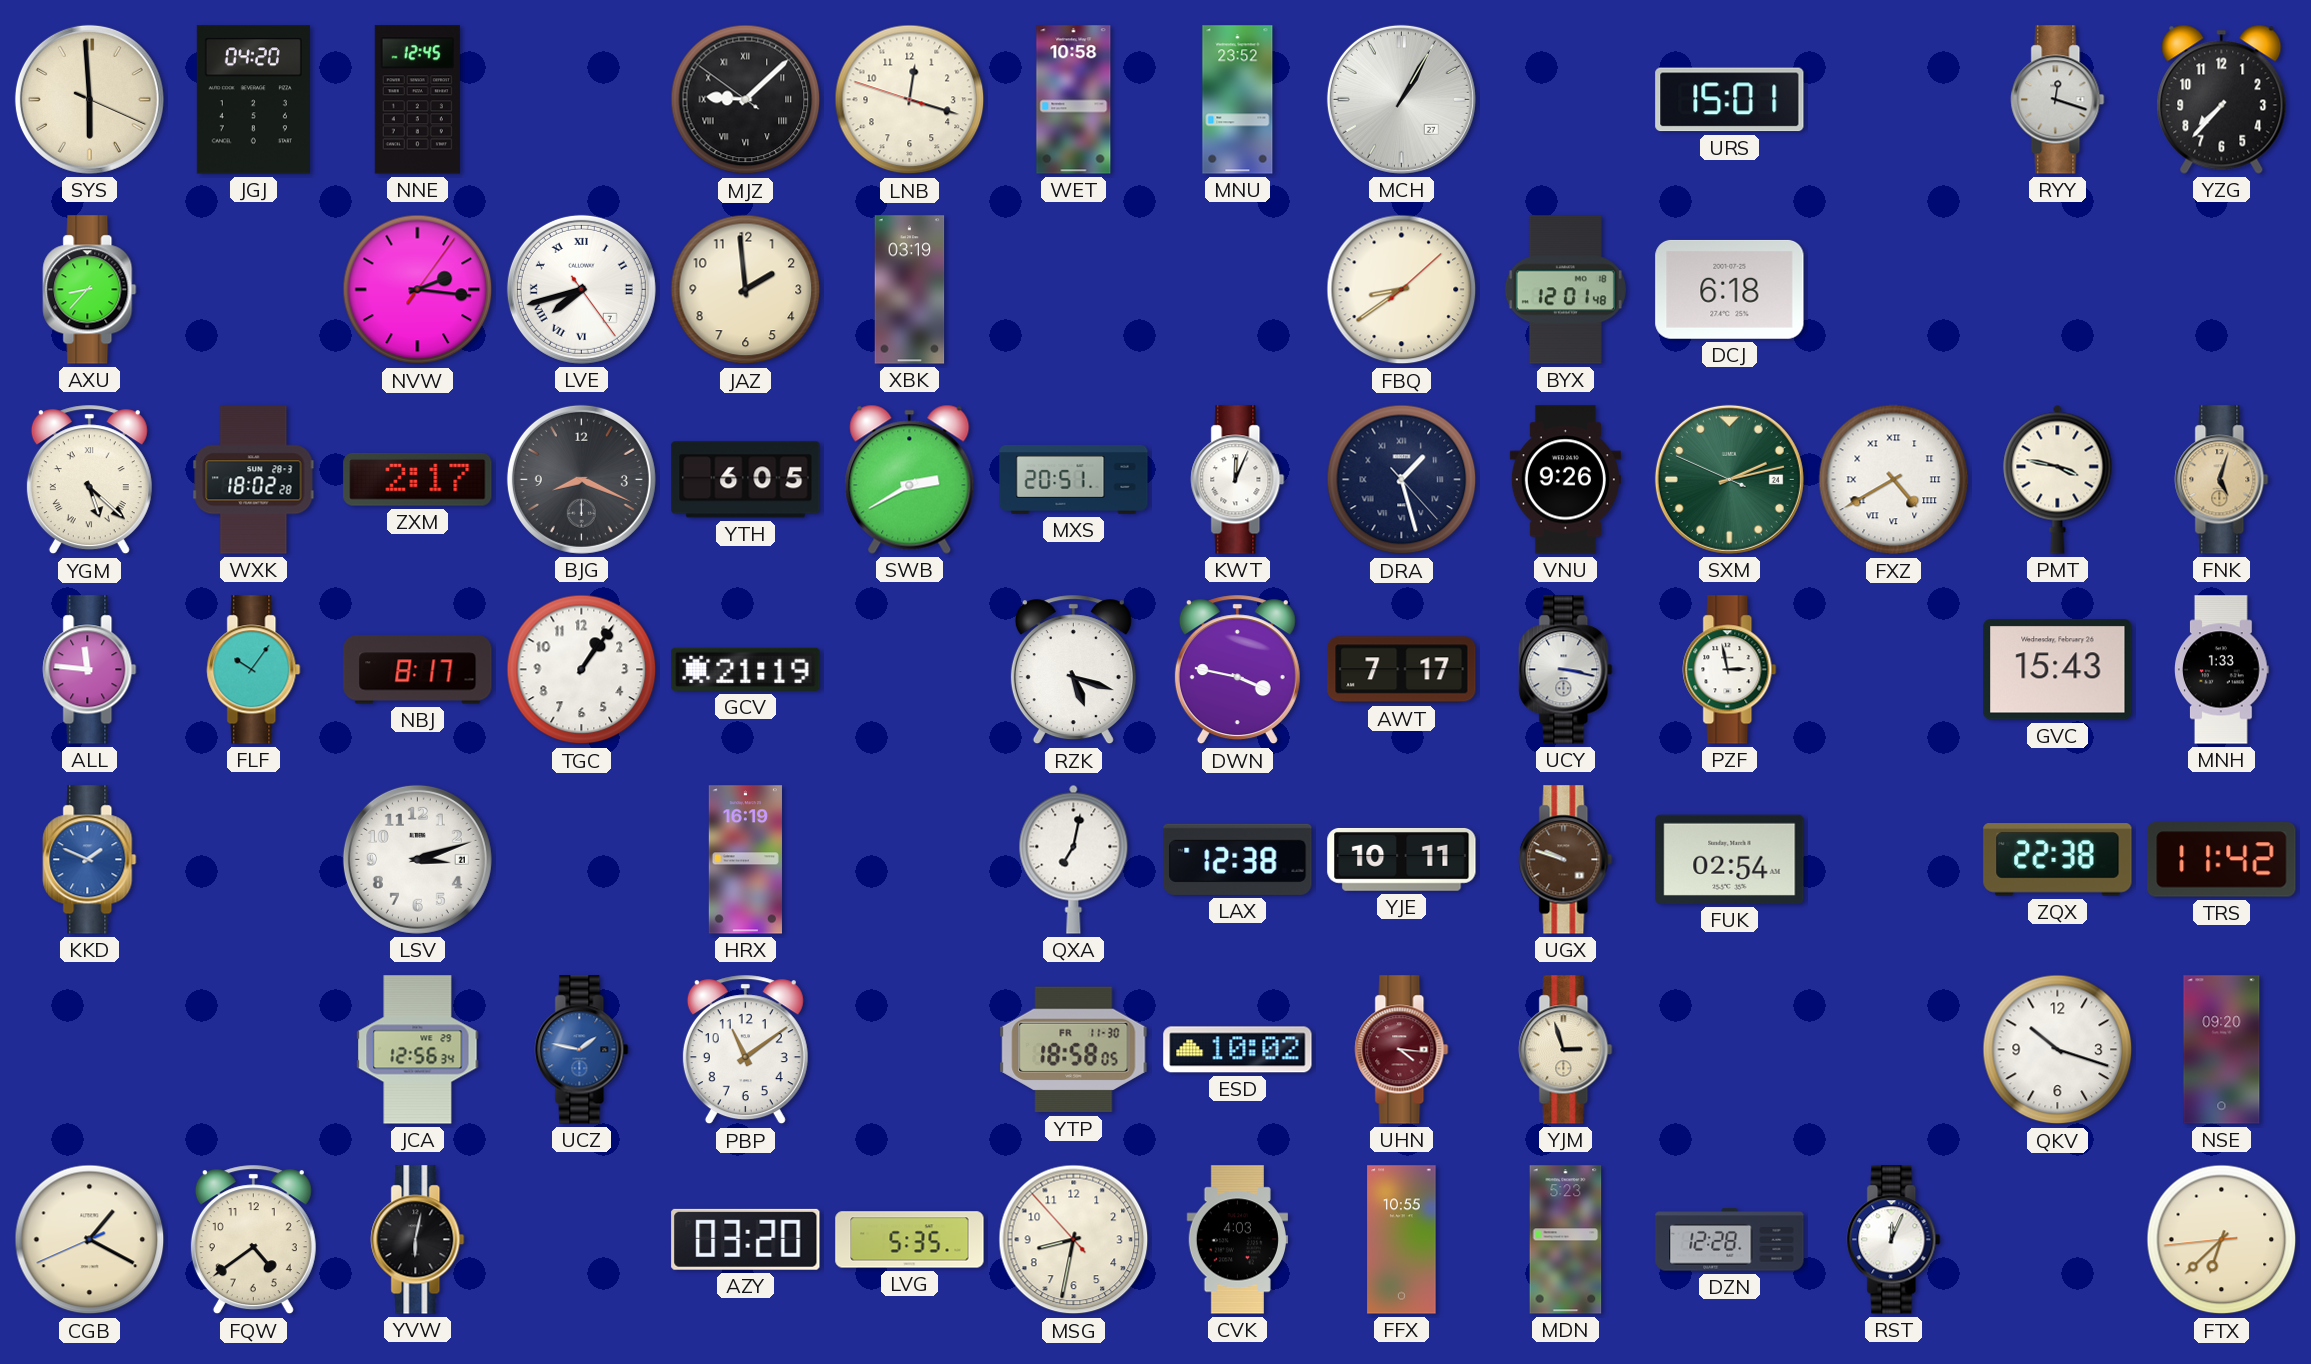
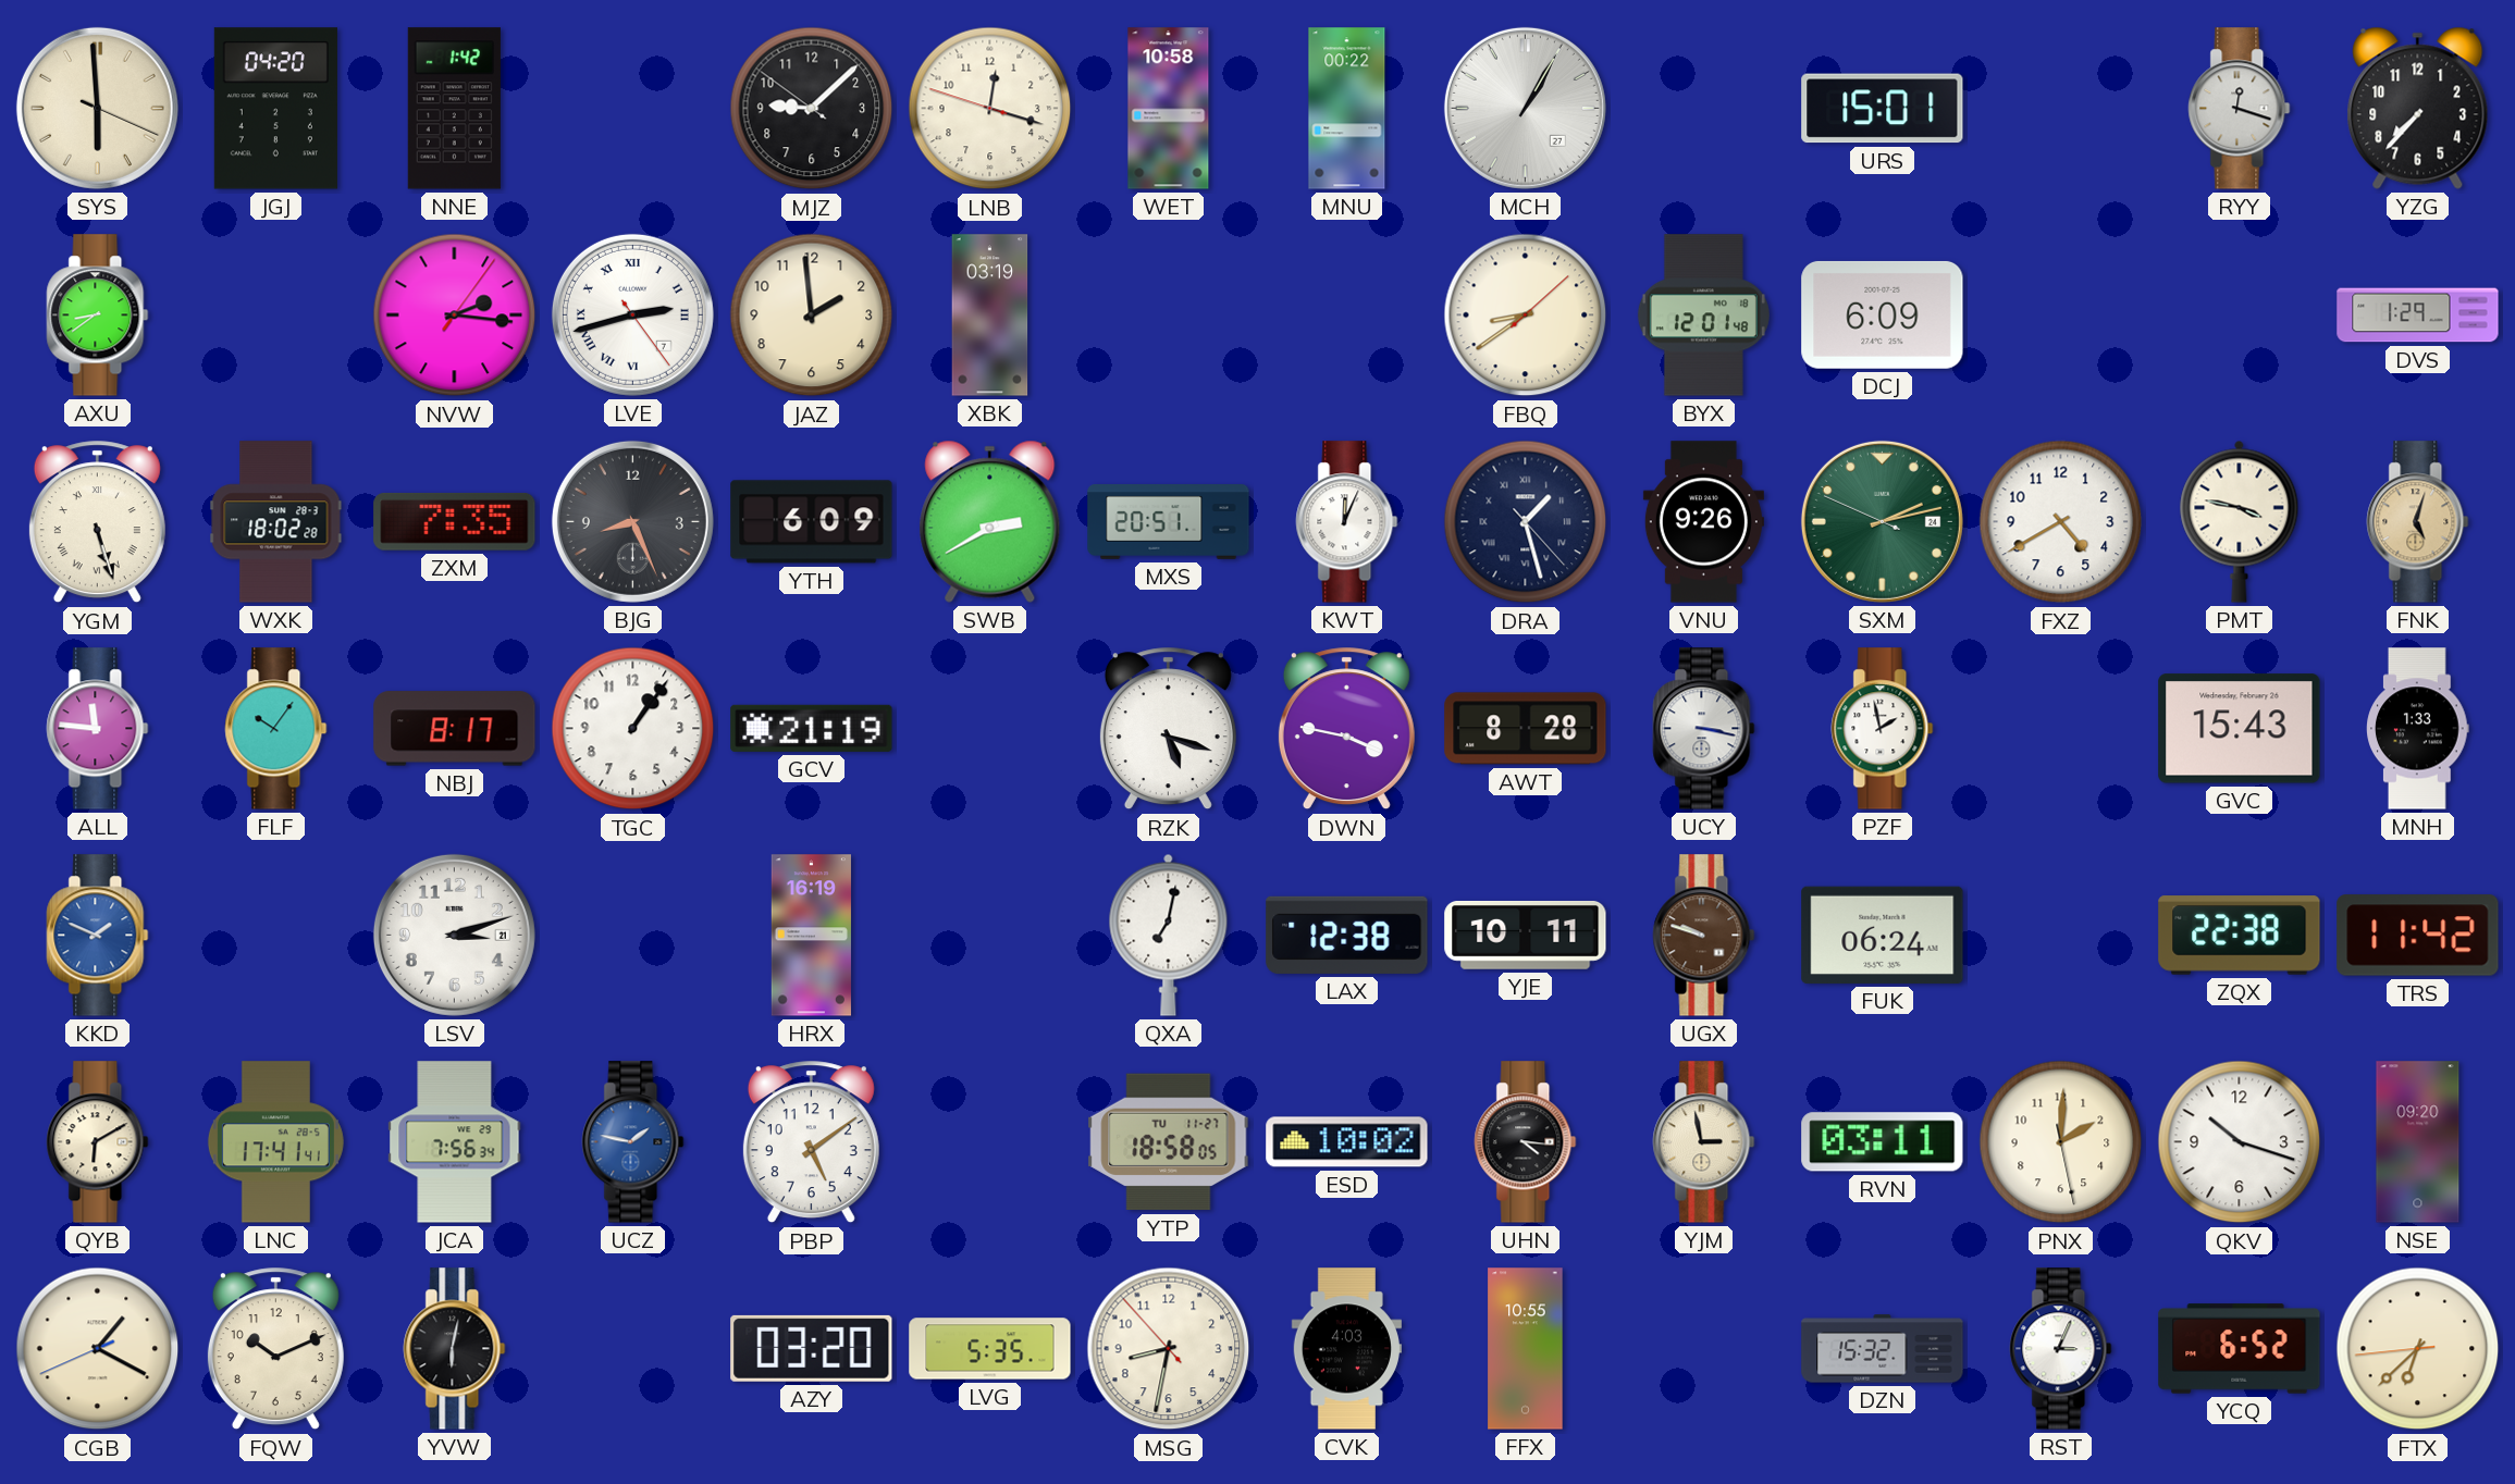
NNE: 12:45 -> 1:42 (454, 109)
MJZ numerals: Roman -> Arabic (812, 109)
MNU: 23:52 -> 00:22 (1347, 109)
AXU: 8:37 -> 8:39 (98, 316)
LVE: 7:42 -> 2:42 (632, 314)
DCJ: 6:18 -> 6:09 (1883, 314)
DVS: none -> 1:29 (2418, 316)
YGM: 5:22 -> 5:27 (97, 522)
ZXM: 2:17 -> 7:35 (455, 521)
BJG: 8:19 -> 8:26 (632, 521)
YTH: 6:05 -> 6:09 (812, 522)
FXZ numerals: Roman -> Arabic (2061, 522)
AWT: 7:17 -> 8:28 (1526, 729)
PZF: 2:58 -> 1:58 (1883, 729)
FUK: 02:54 -> 06:24 (1883, 935)
QYB: none -> 6:10 (98, 1142)
LNC: none -> 17:41 (275, 1142)
JCA: 12:56 -> 7:56 (455, 1142)
PBP: 11:09 -> 5:09 (811, 1142)
YTP date: FR 11-30 -> TU 11-27 (1169, 1142)
UHN dial: burgundy -> black (1526, 1142)
YJM: 2:57 -> 2:58 (1704, 1142)
RVN: none -> 03:11 (1883, 1142)
PNX: none -> 2:00 (2061, 1142)
FQW: 4:39 -> 10:11 (275, 1349)
MDN: 5:23 -> none (1566, 1240)
DZN: 12:28 -> 15:32 (1883, 1349)
RST: 12:04 -> 3:04 (2061, 1349)
YCQ: none -> 6:52 (2240, 1349)
